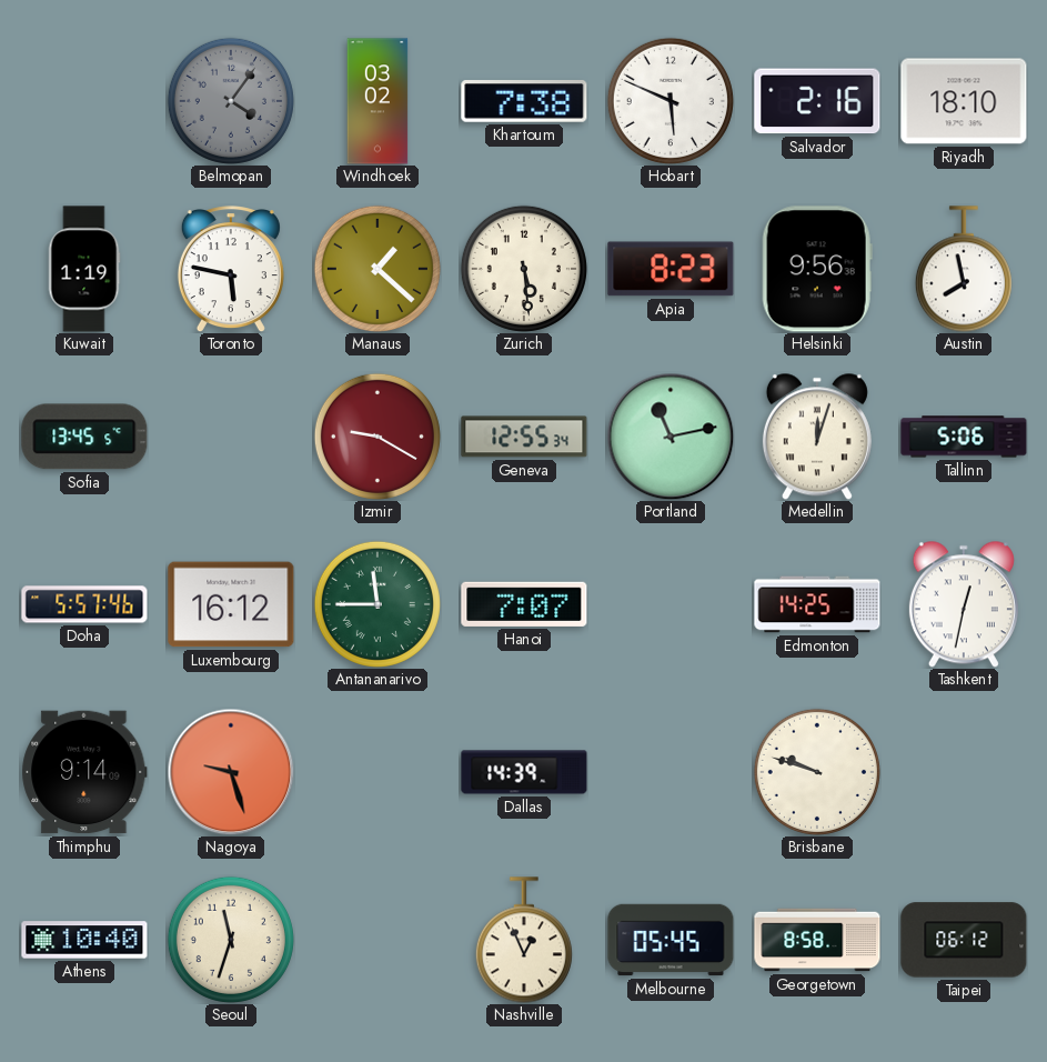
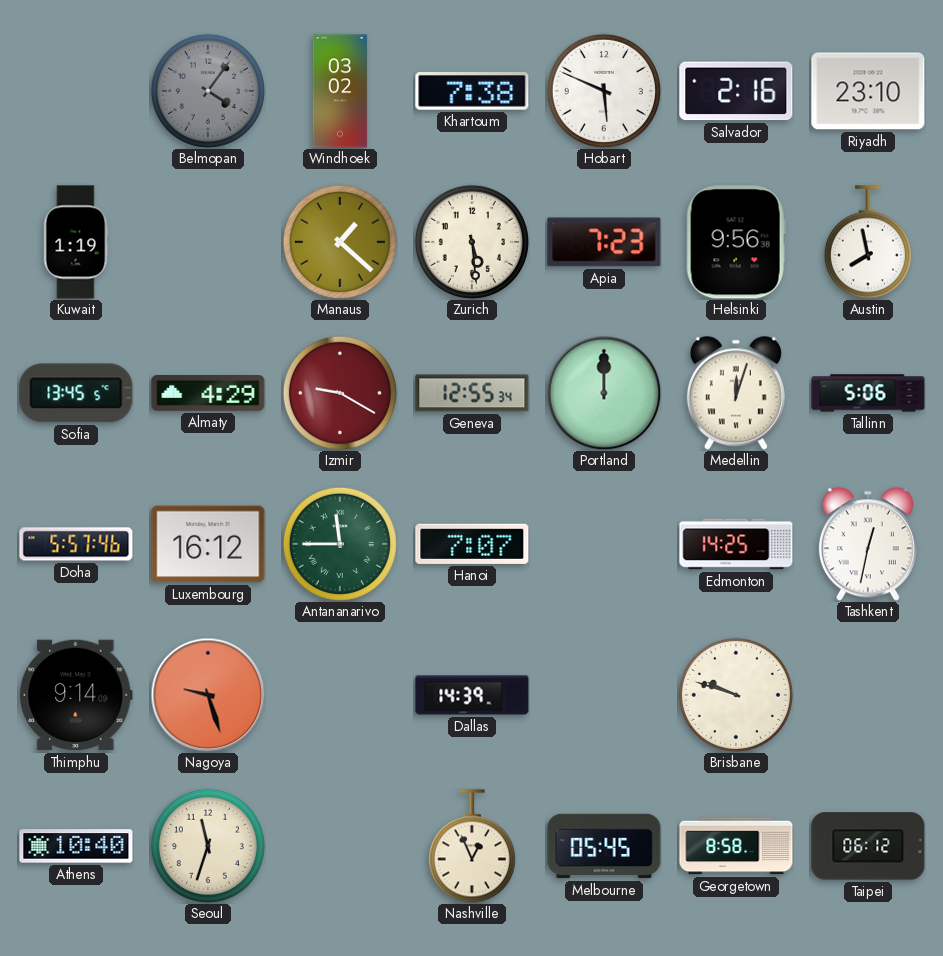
Riyadh: 18:10 -> 23:10 (868, 91)
Toronto: 5:47 -> none (231, 269)
Apia: 8:23 -> 7:23 (604, 242)
Almaty: none -> 4:29 (208, 394)
Portland: 11:13 -> 12:00 (604, 393)
